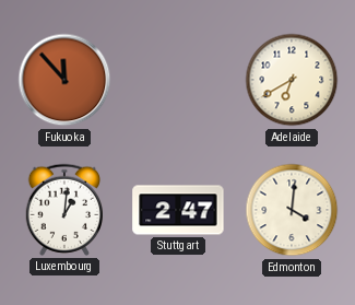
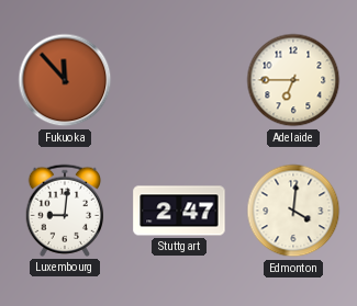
Adelaide: 6:40 -> 6:45 (293, 80)
Luxembourg: 1:01 -> 9:01 (64, 211)
